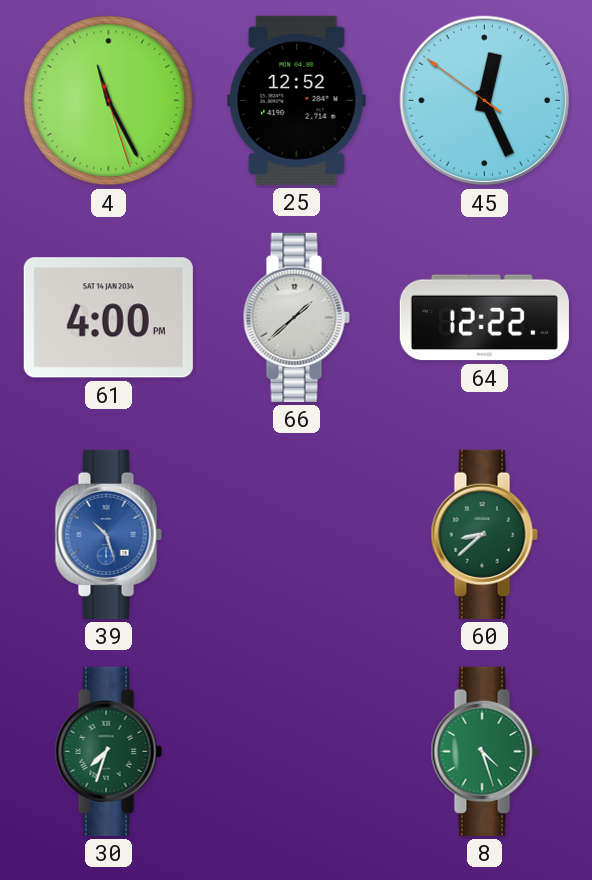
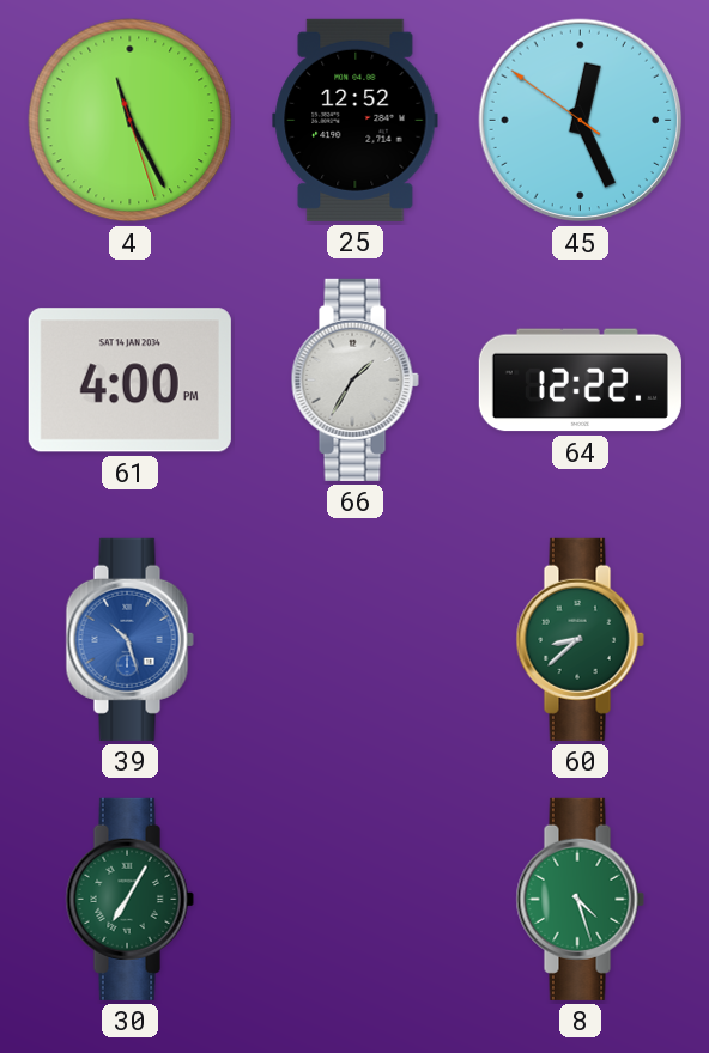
66: 1:38 -> 1:35 (354, 379)
30: 7:33 -> 7:05 (129, 899)
